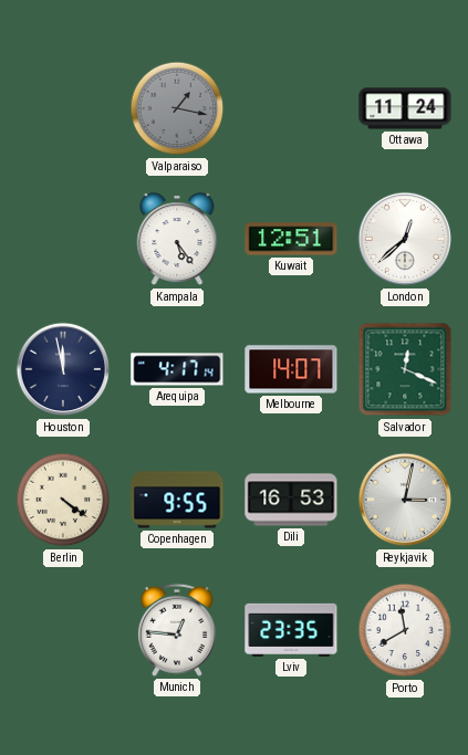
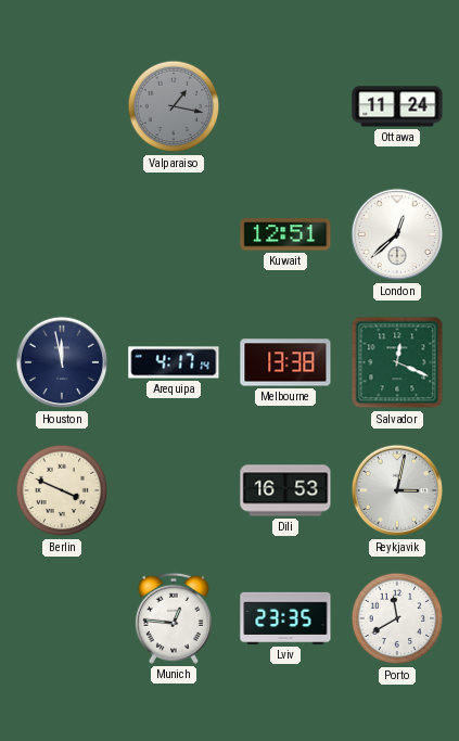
Kampala: 5:24 -> none (177, 240)
Melbourne: 14:07 -> 13:38 (285, 362)
Berlin: 4:21 -> 3:49 (62, 490)
Copenhagen: 9:55 -> none (177, 500)
